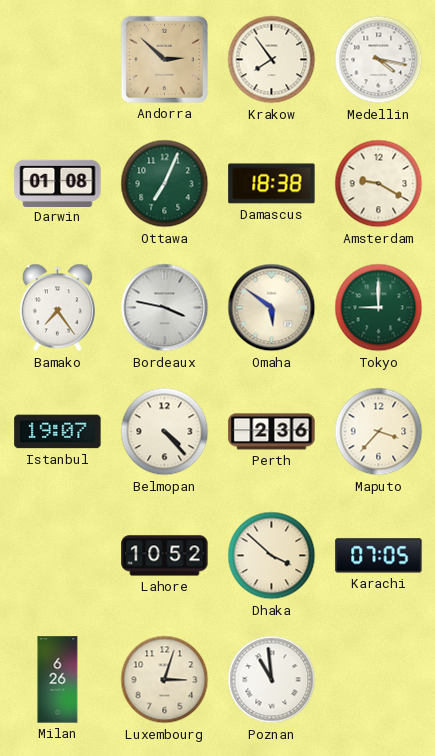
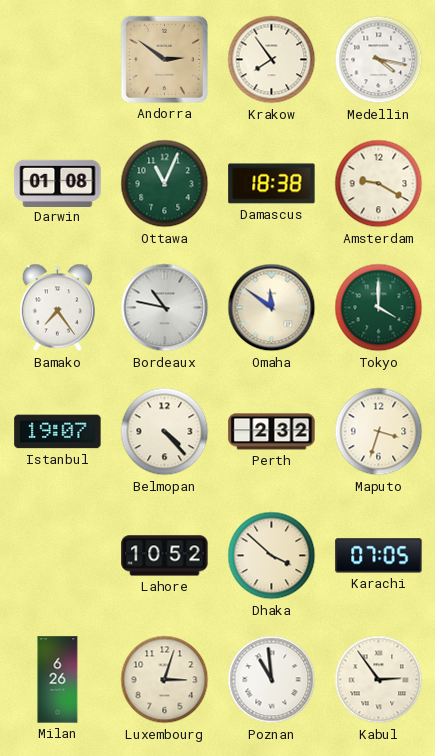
Andorra: 2:52 -> 2:51 (164, 59)
Ottawa: 7:04 -> 11:04 (165, 184)
Bordeaux: 3:47 -> 10:47 (165, 308)
Omaha: 5:51 -> 11:51 (272, 308)
Tokyo: 9:00 -> 4:00 (379, 308)
Perth: 2:36 -> 2:32 (272, 432)
Maputo: 3:37 -> 3:33 (379, 432)
Kabul: none -> 2:54 (379, 680)
